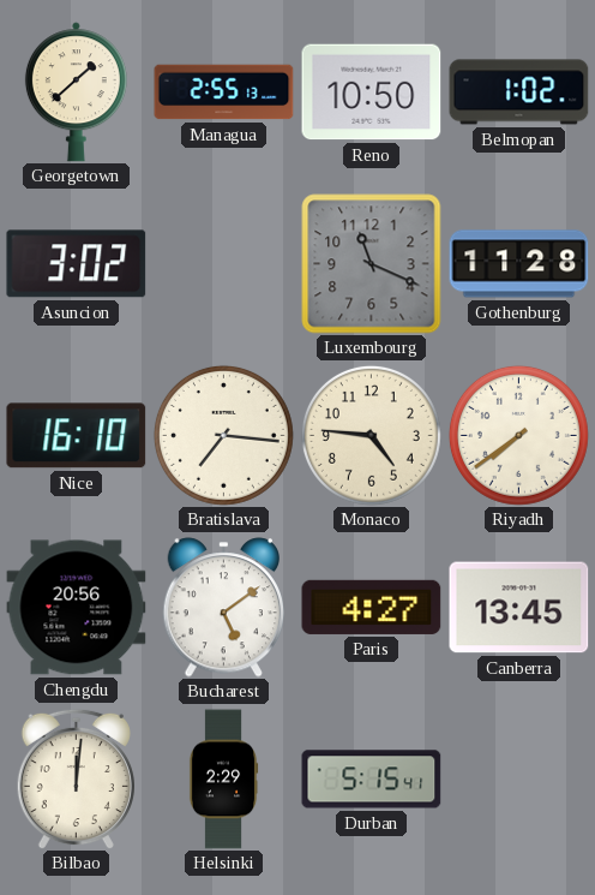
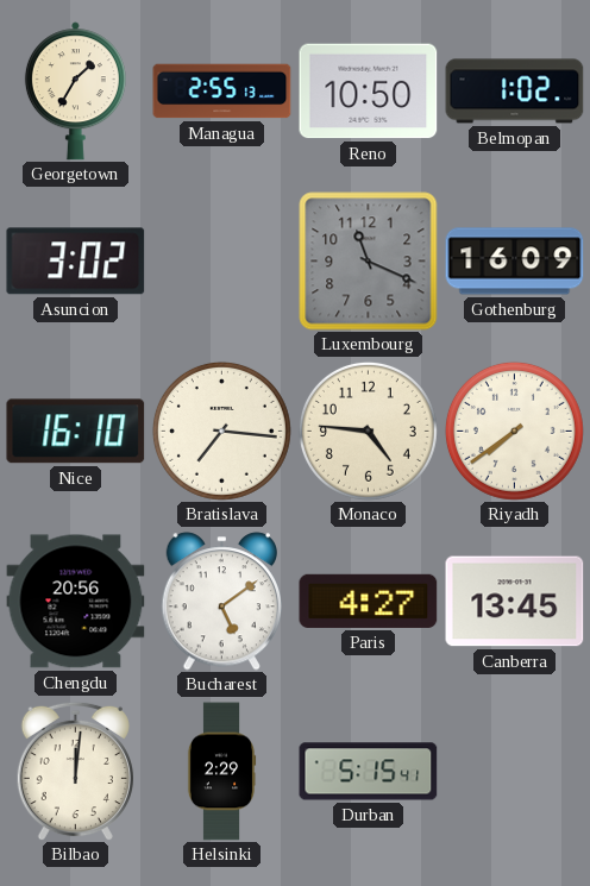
Georgetown: 1:38 -> 1:35 (75, 92)
Gothenburg: 11:28 -> 16:09 (515, 262)
